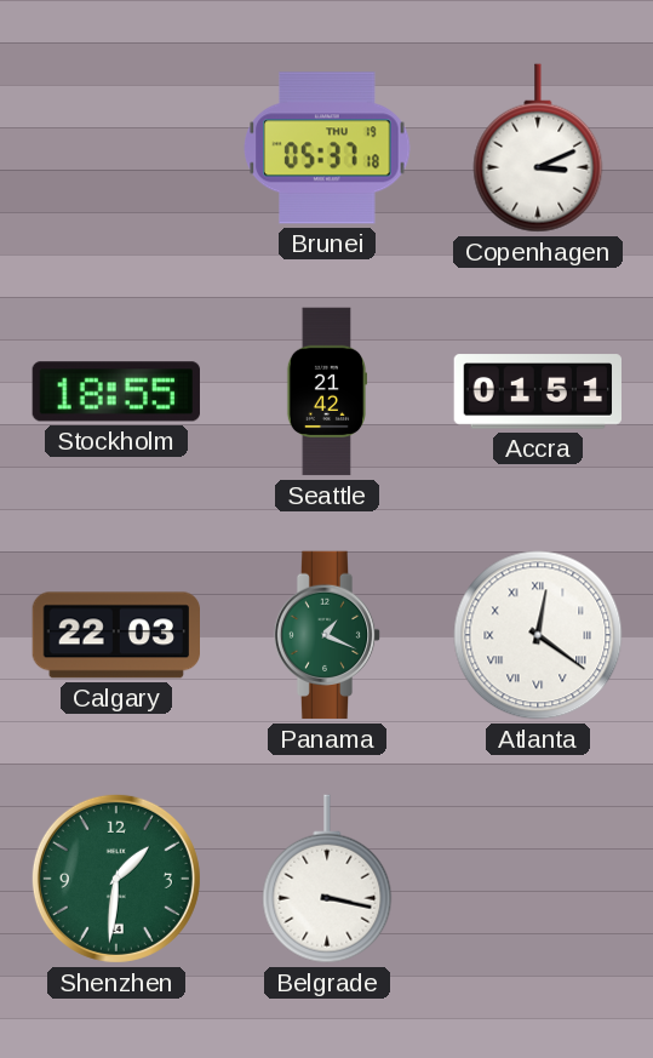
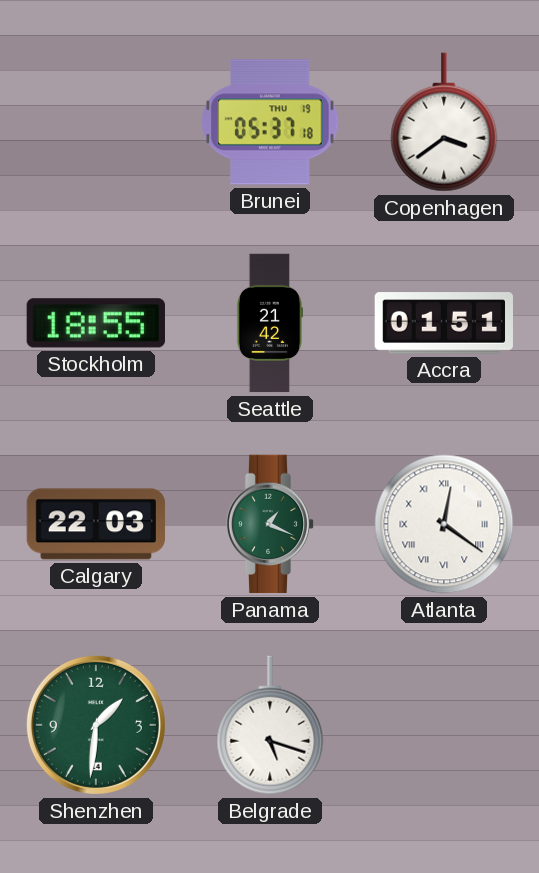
Copenhagen: 3:11 -> 3:39 (444, 122)
Belgrade: 3:17 -> 5:18 (270, 725)
